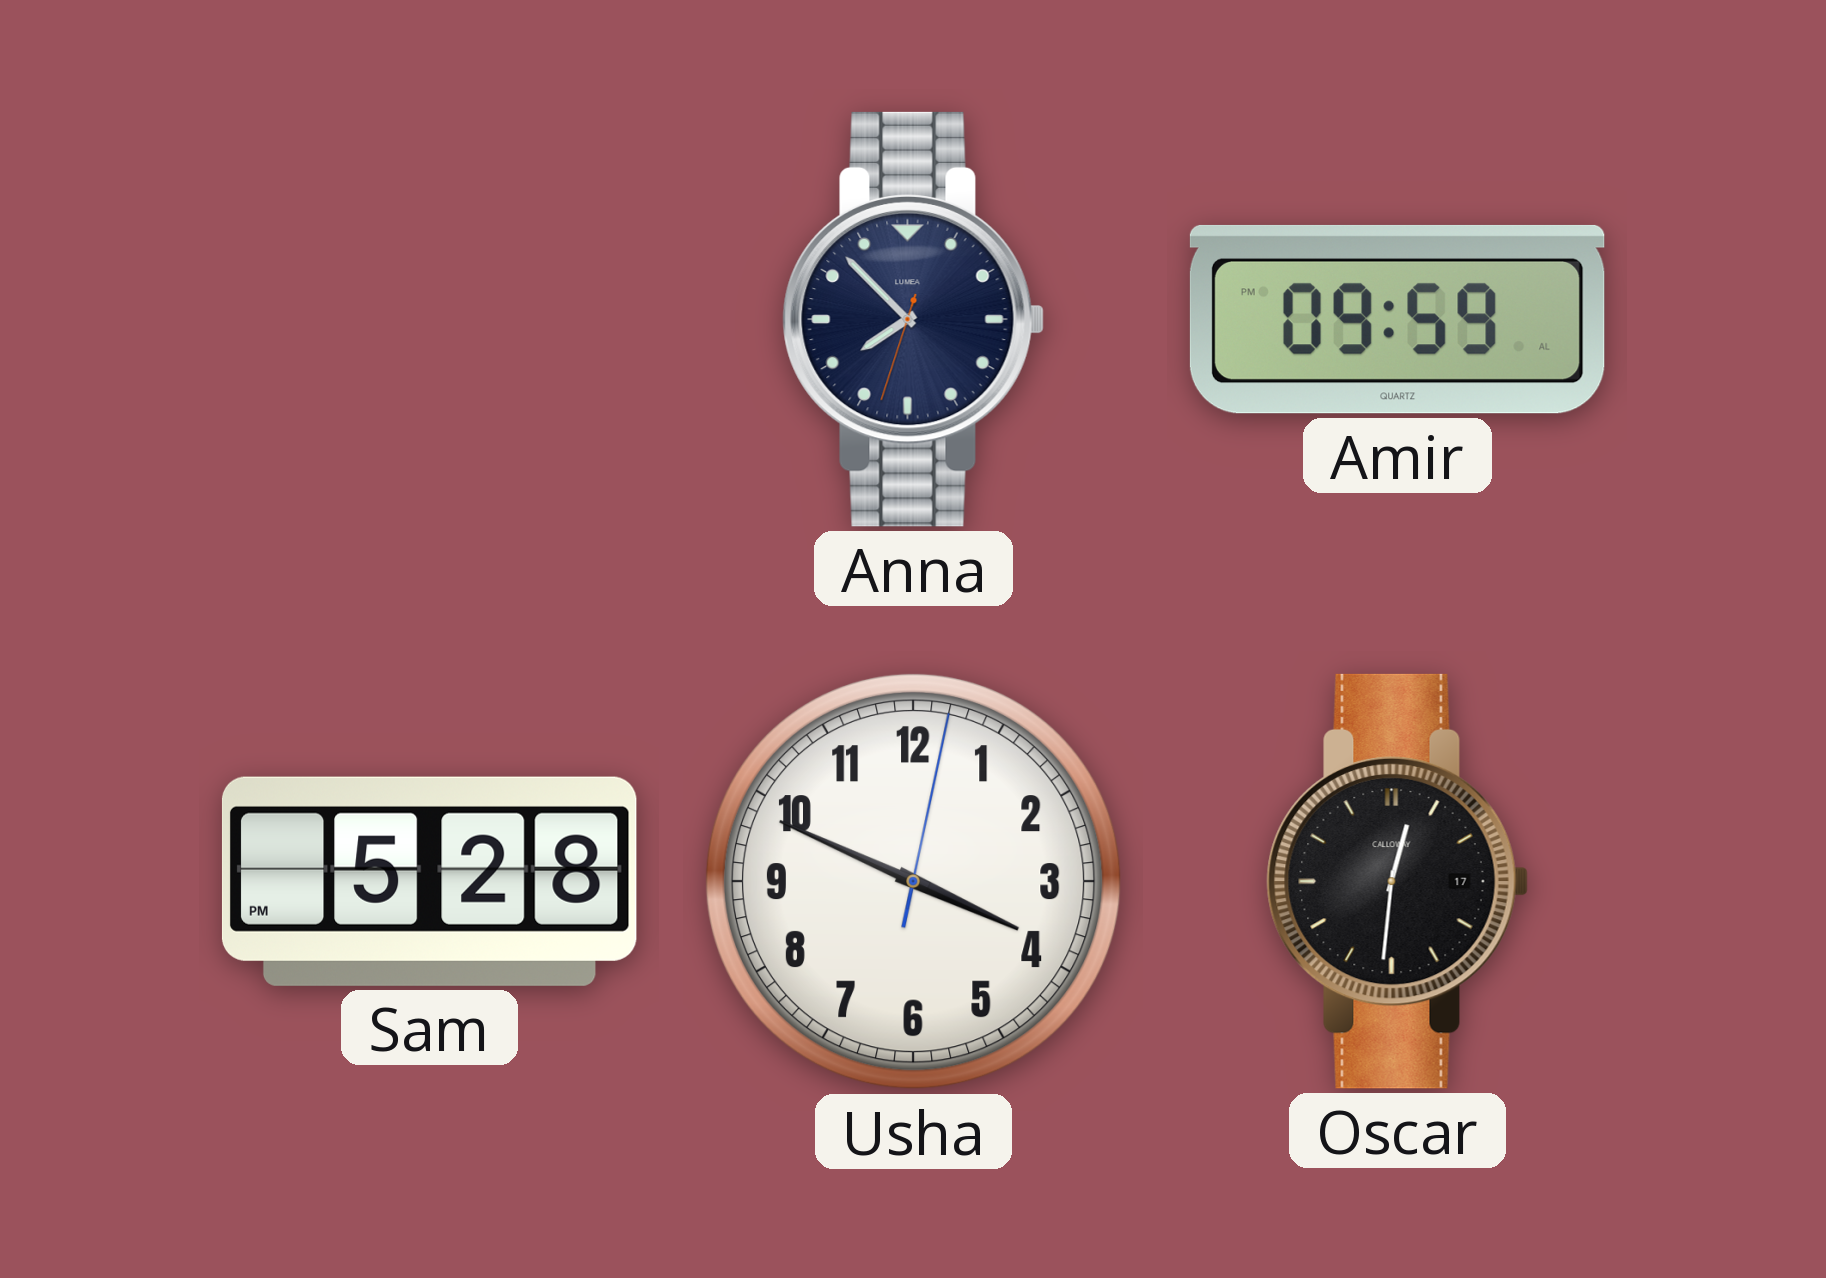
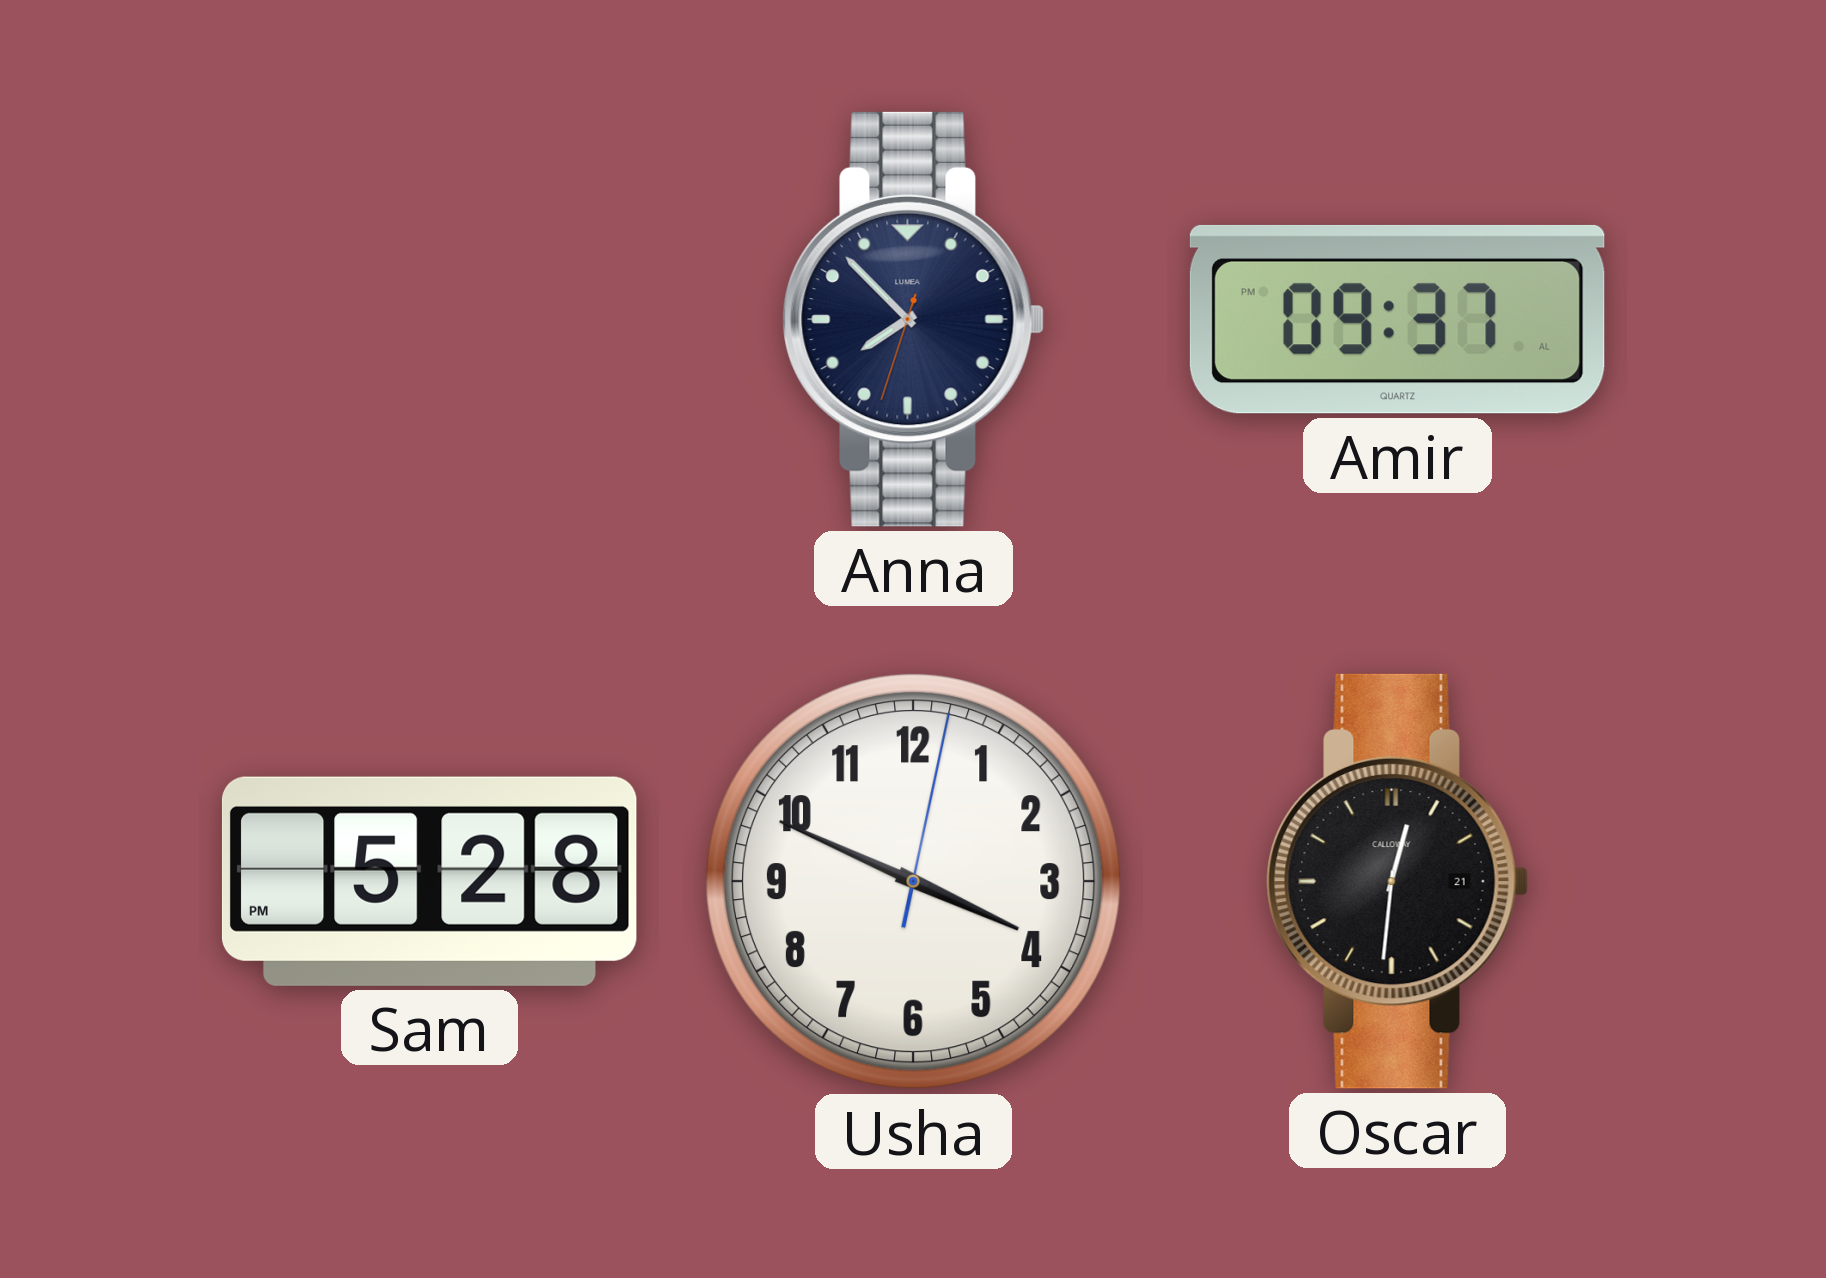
Amir: 09:59 -> 09:37 (1397, 319)
Oscar date: 17 -> 21 (1397, 881)
